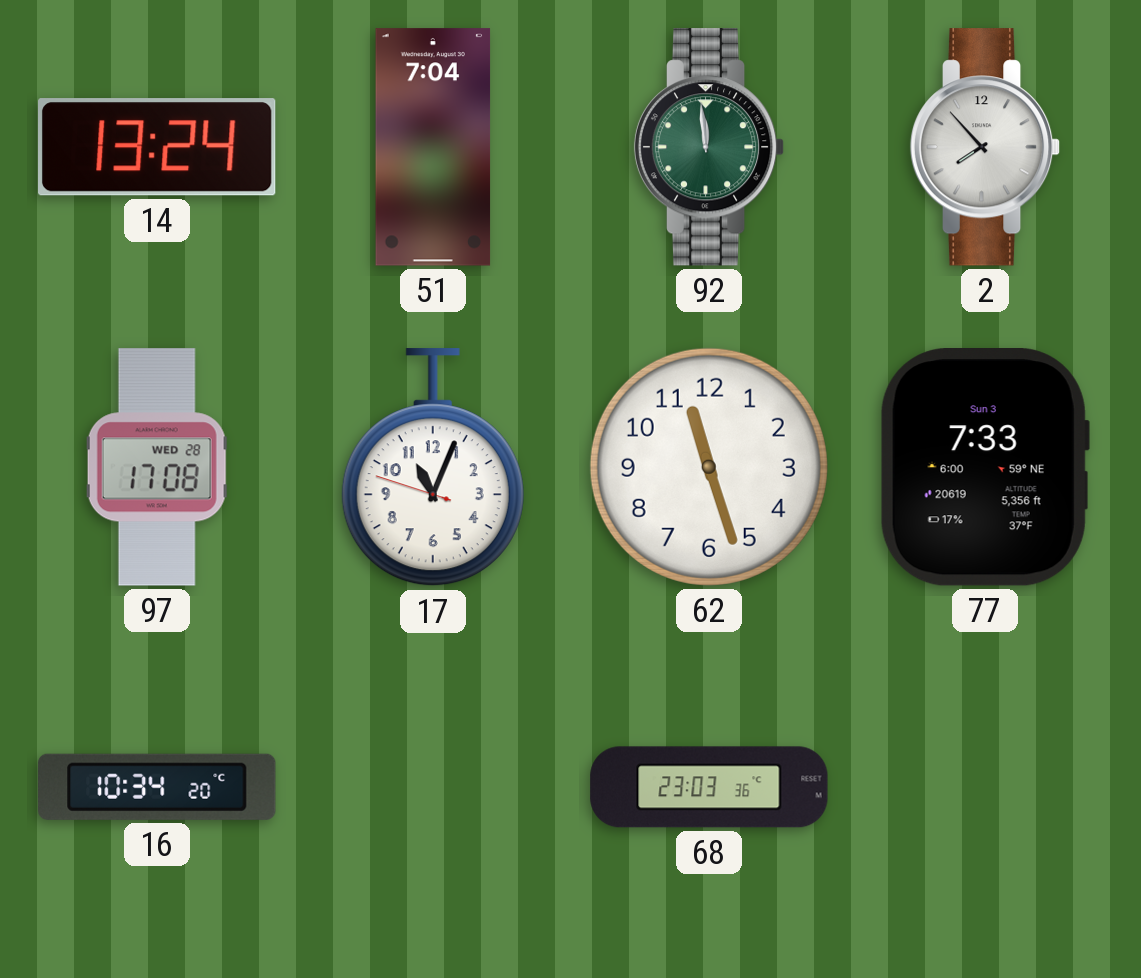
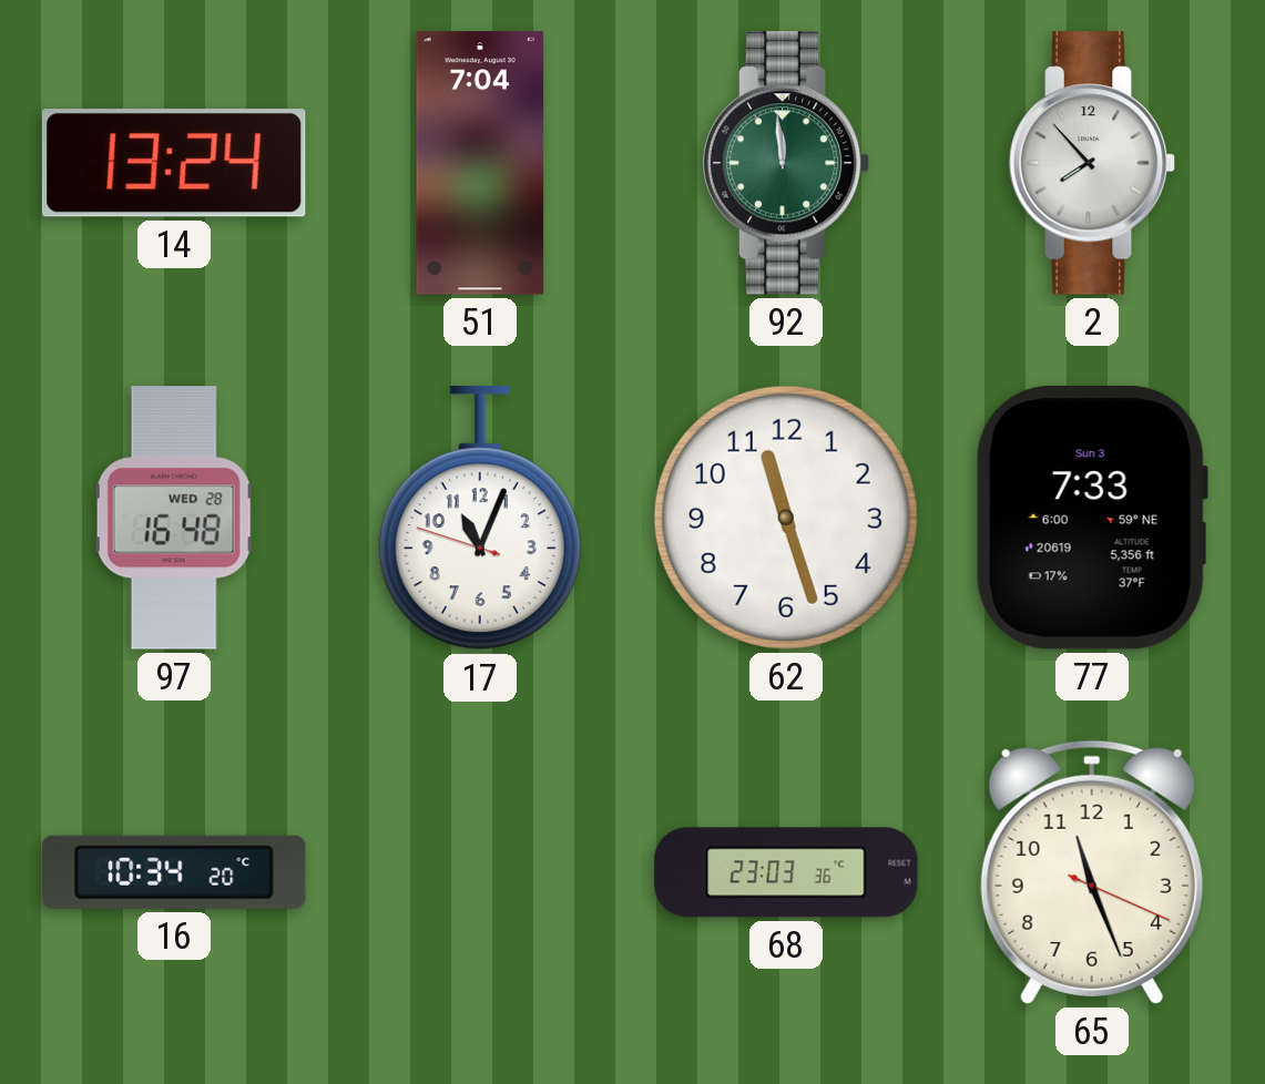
97: 17:08 -> 16:48 (174, 518)
65: none -> 11:26 (1092, 872)
